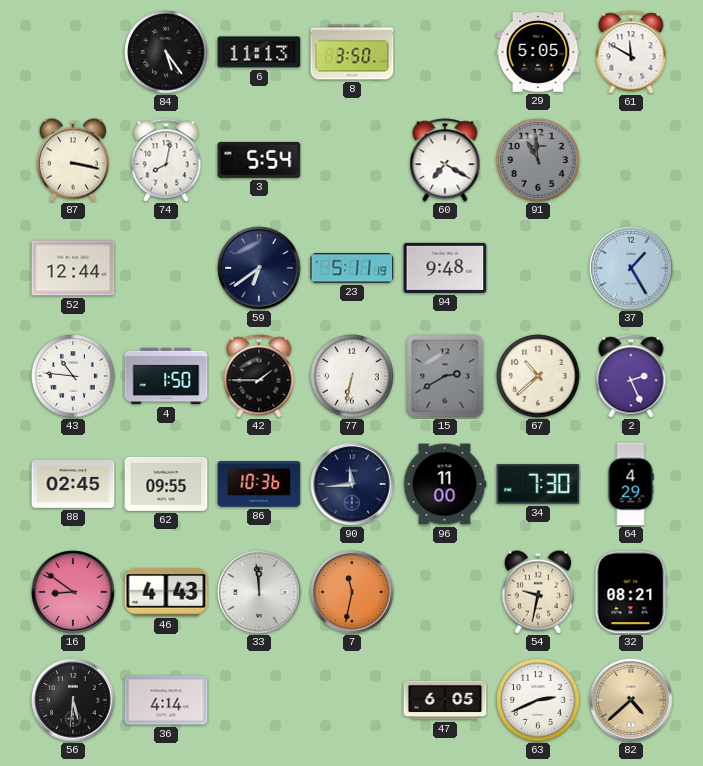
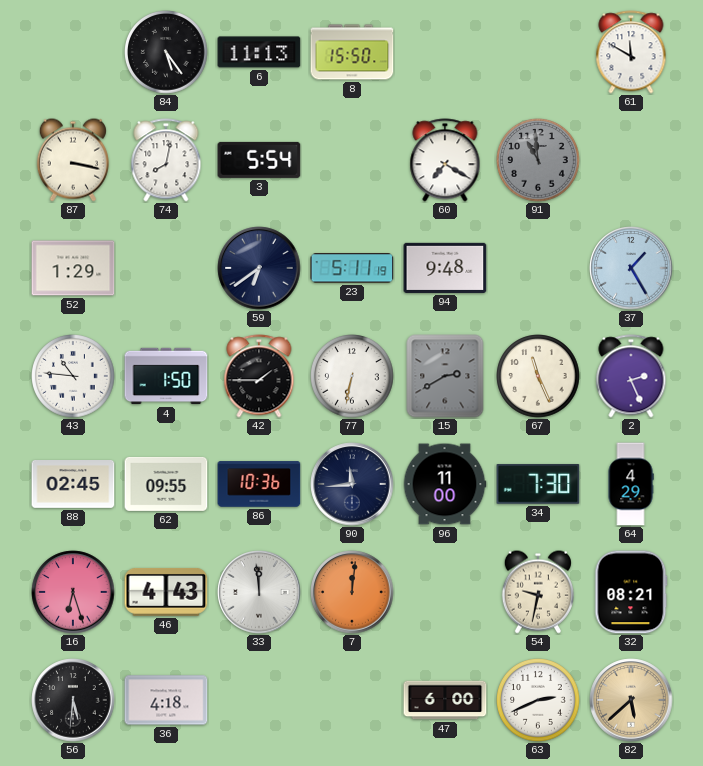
8: 3:50 -> 15:50 (352, 52)
29: 5:05 -> none (538, 52)
52: 12:44 -> 1:29 (73, 268)
67: 10:38 -> 11:26 (538, 376)
16: 8:51 -> 6:27 (73, 592)
7: 11:32 -> 12:01 (352, 592)
36: 4:14 -> 4:18 (166, 700)
47: 6:05 -> 6:00 (445, 700)
82: 4:38 -> 5:38 (631, 700)
